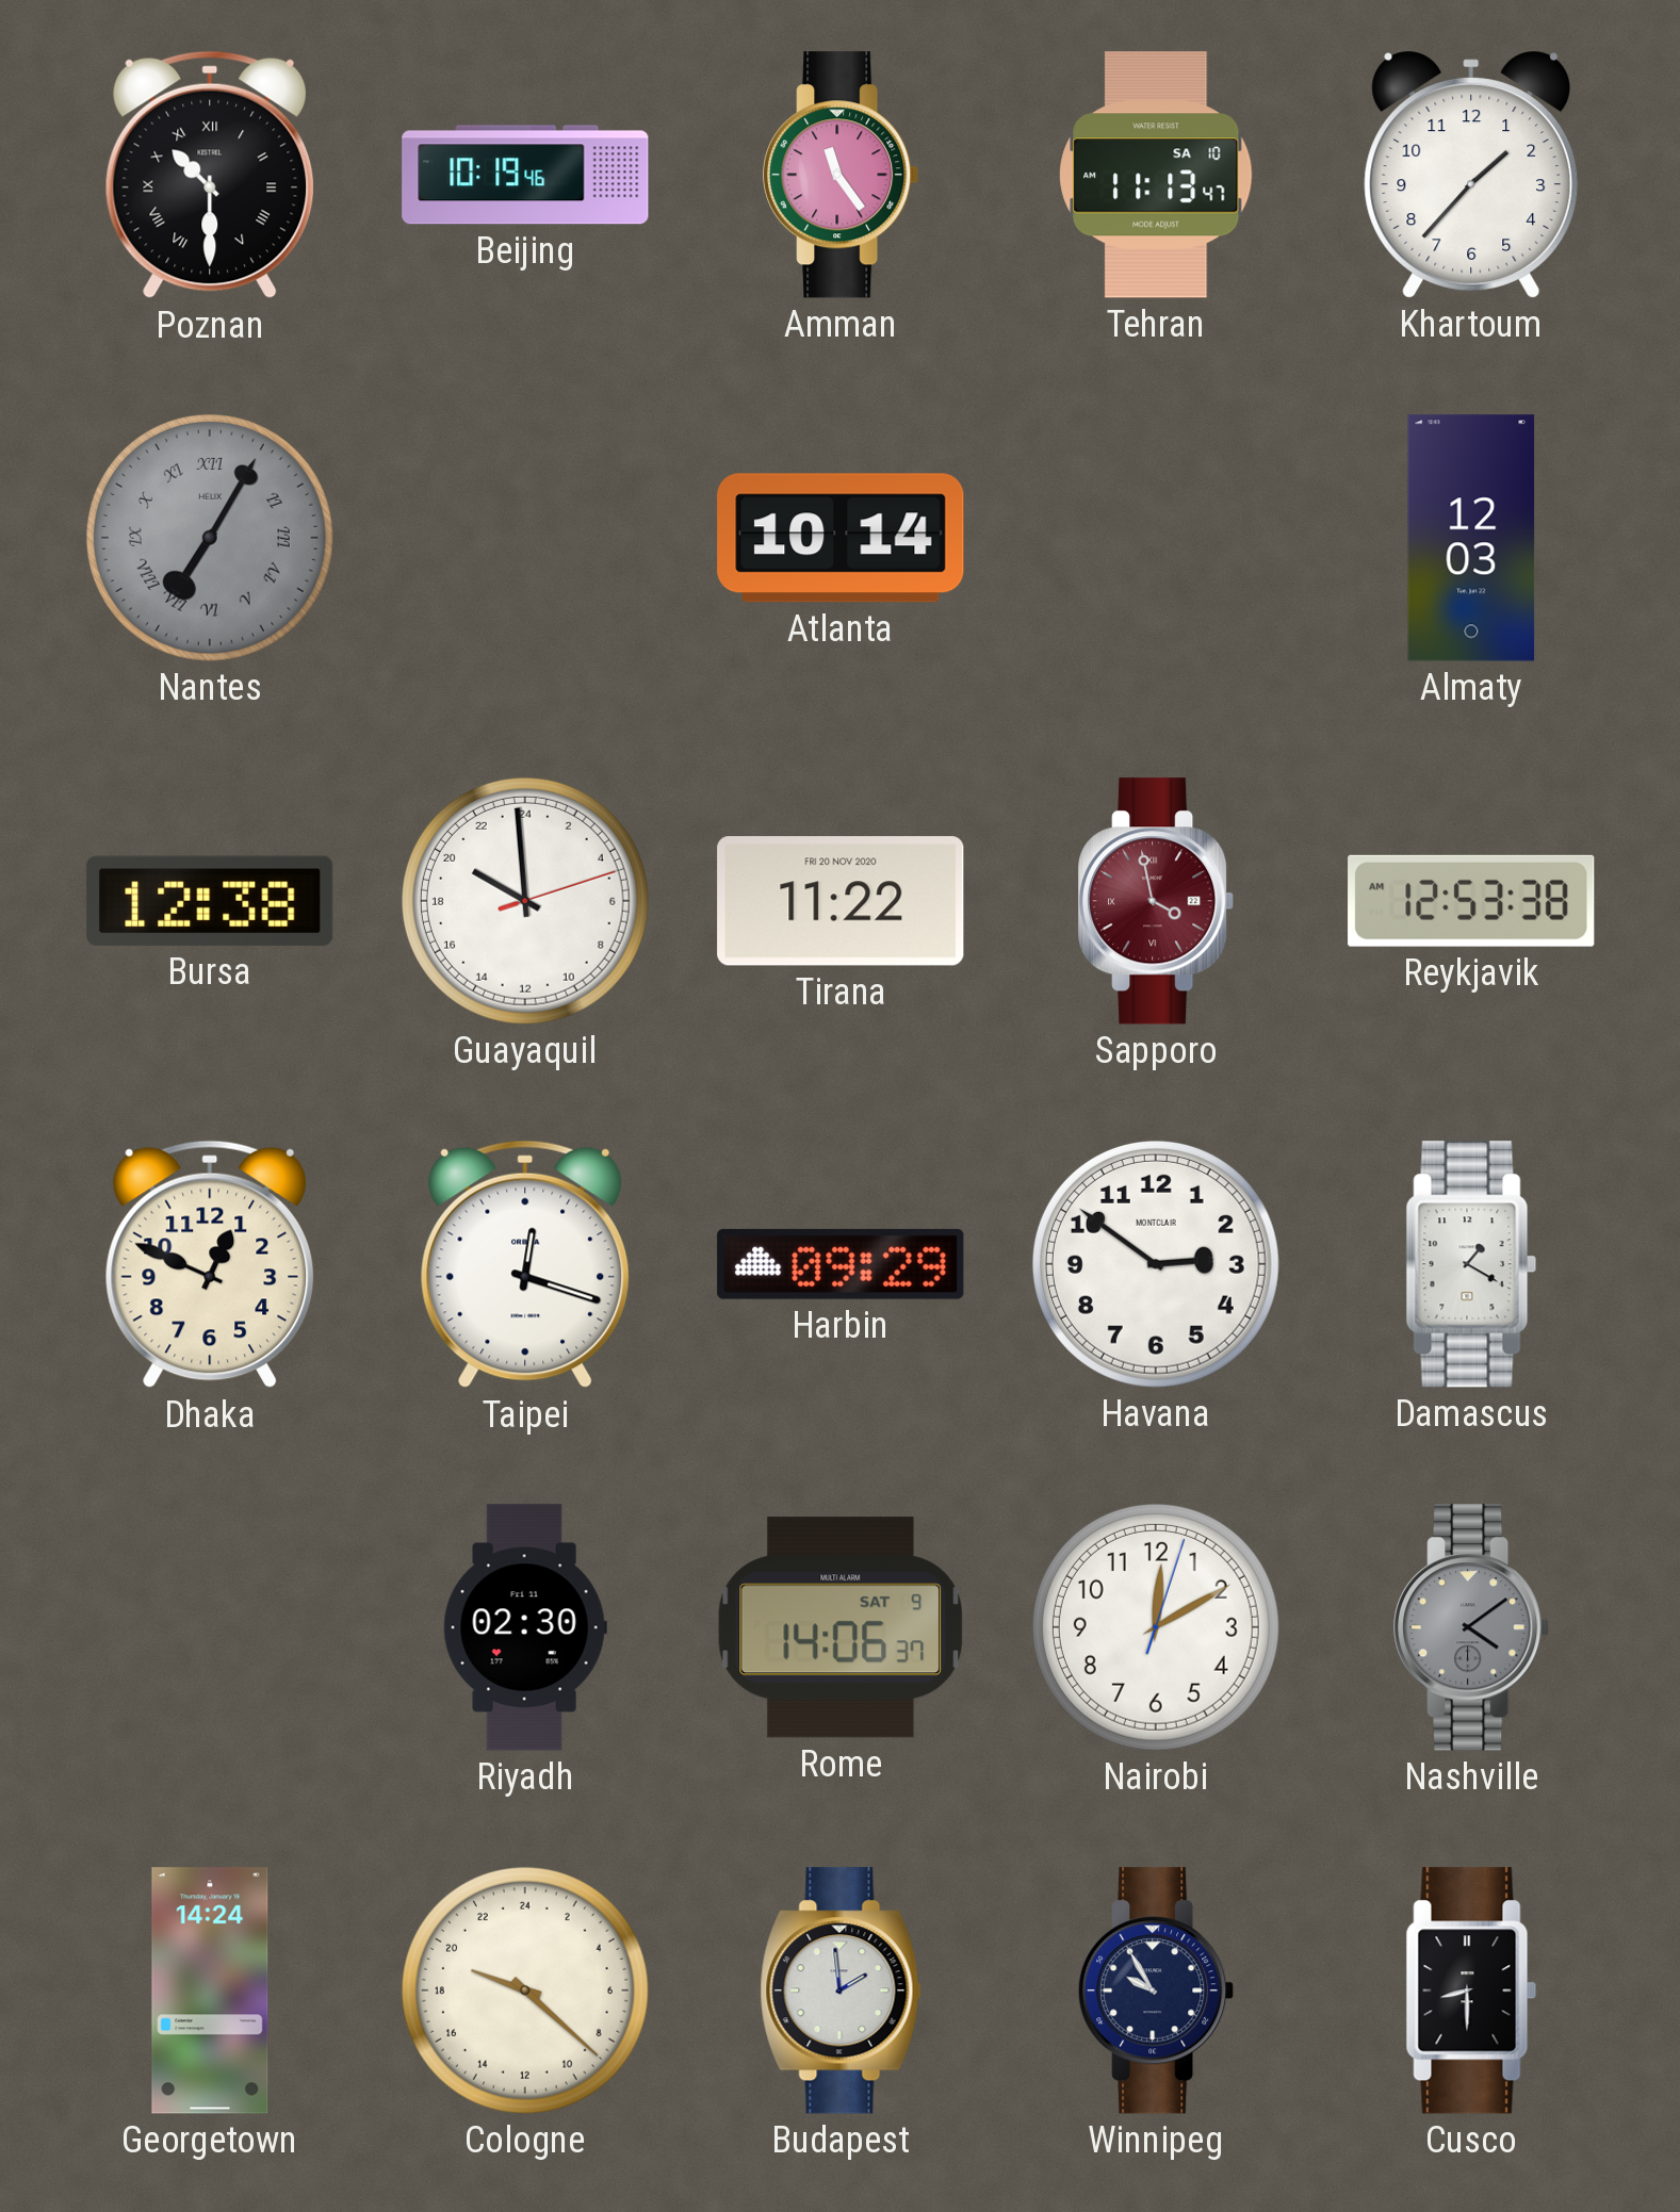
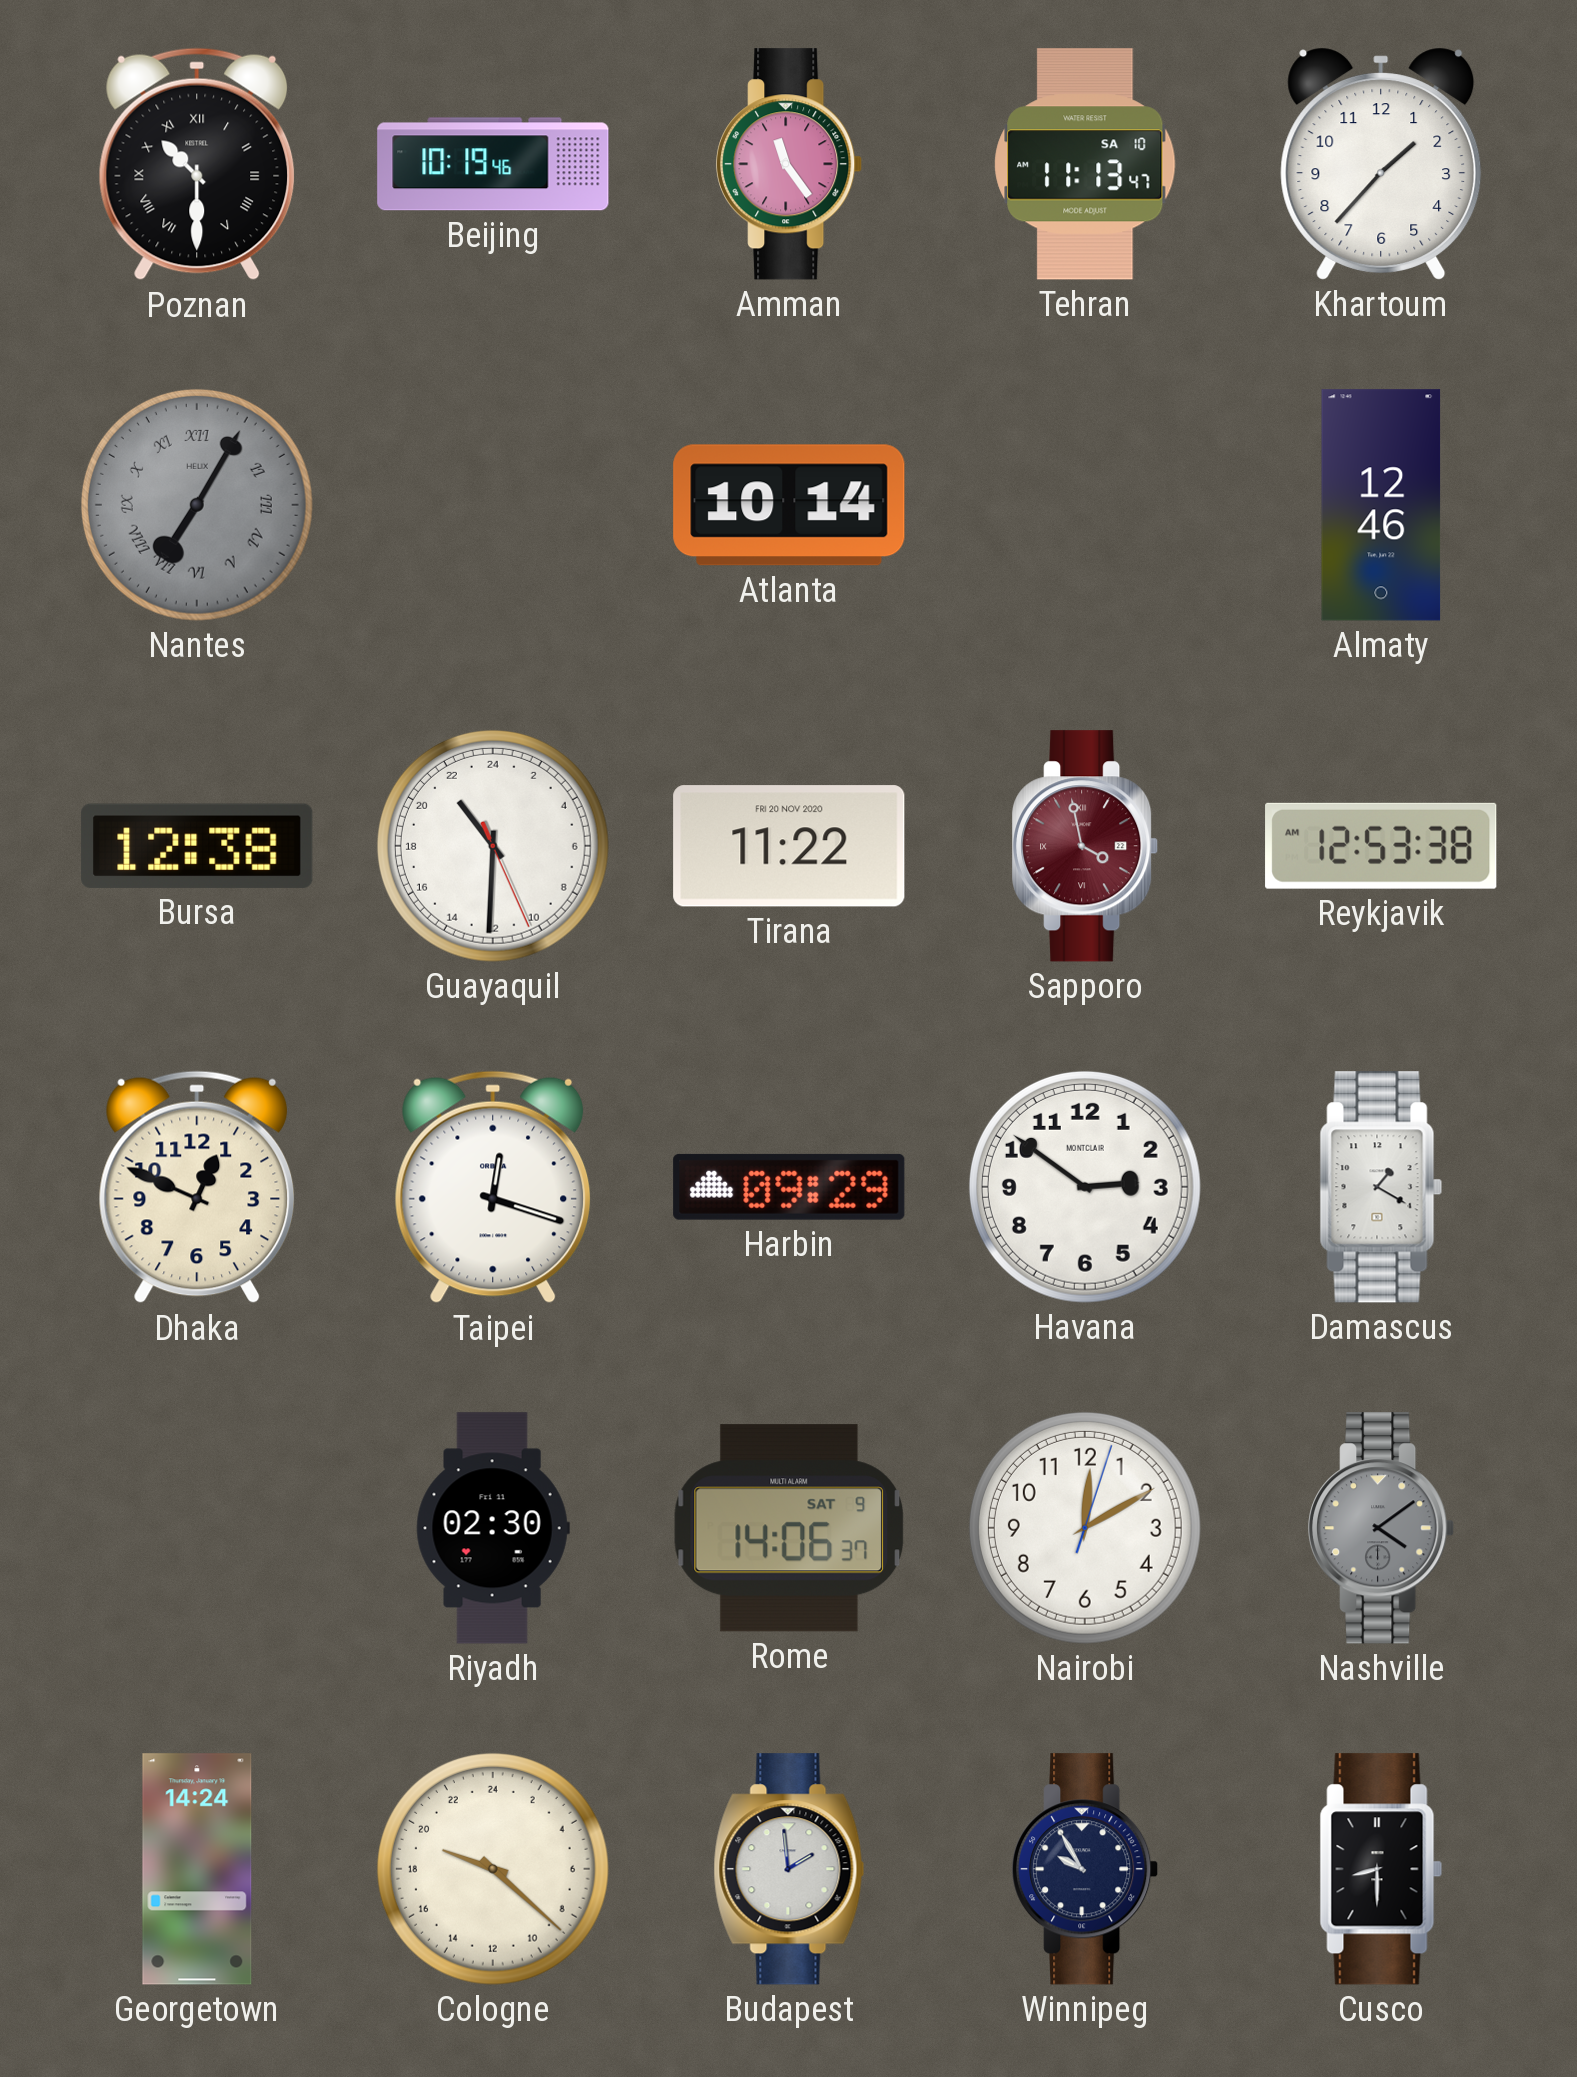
Almaty: 12:03 -> 12:46 (1381, 505)
Guayaquil: 19:59 -> 21:30 (493, 846)
